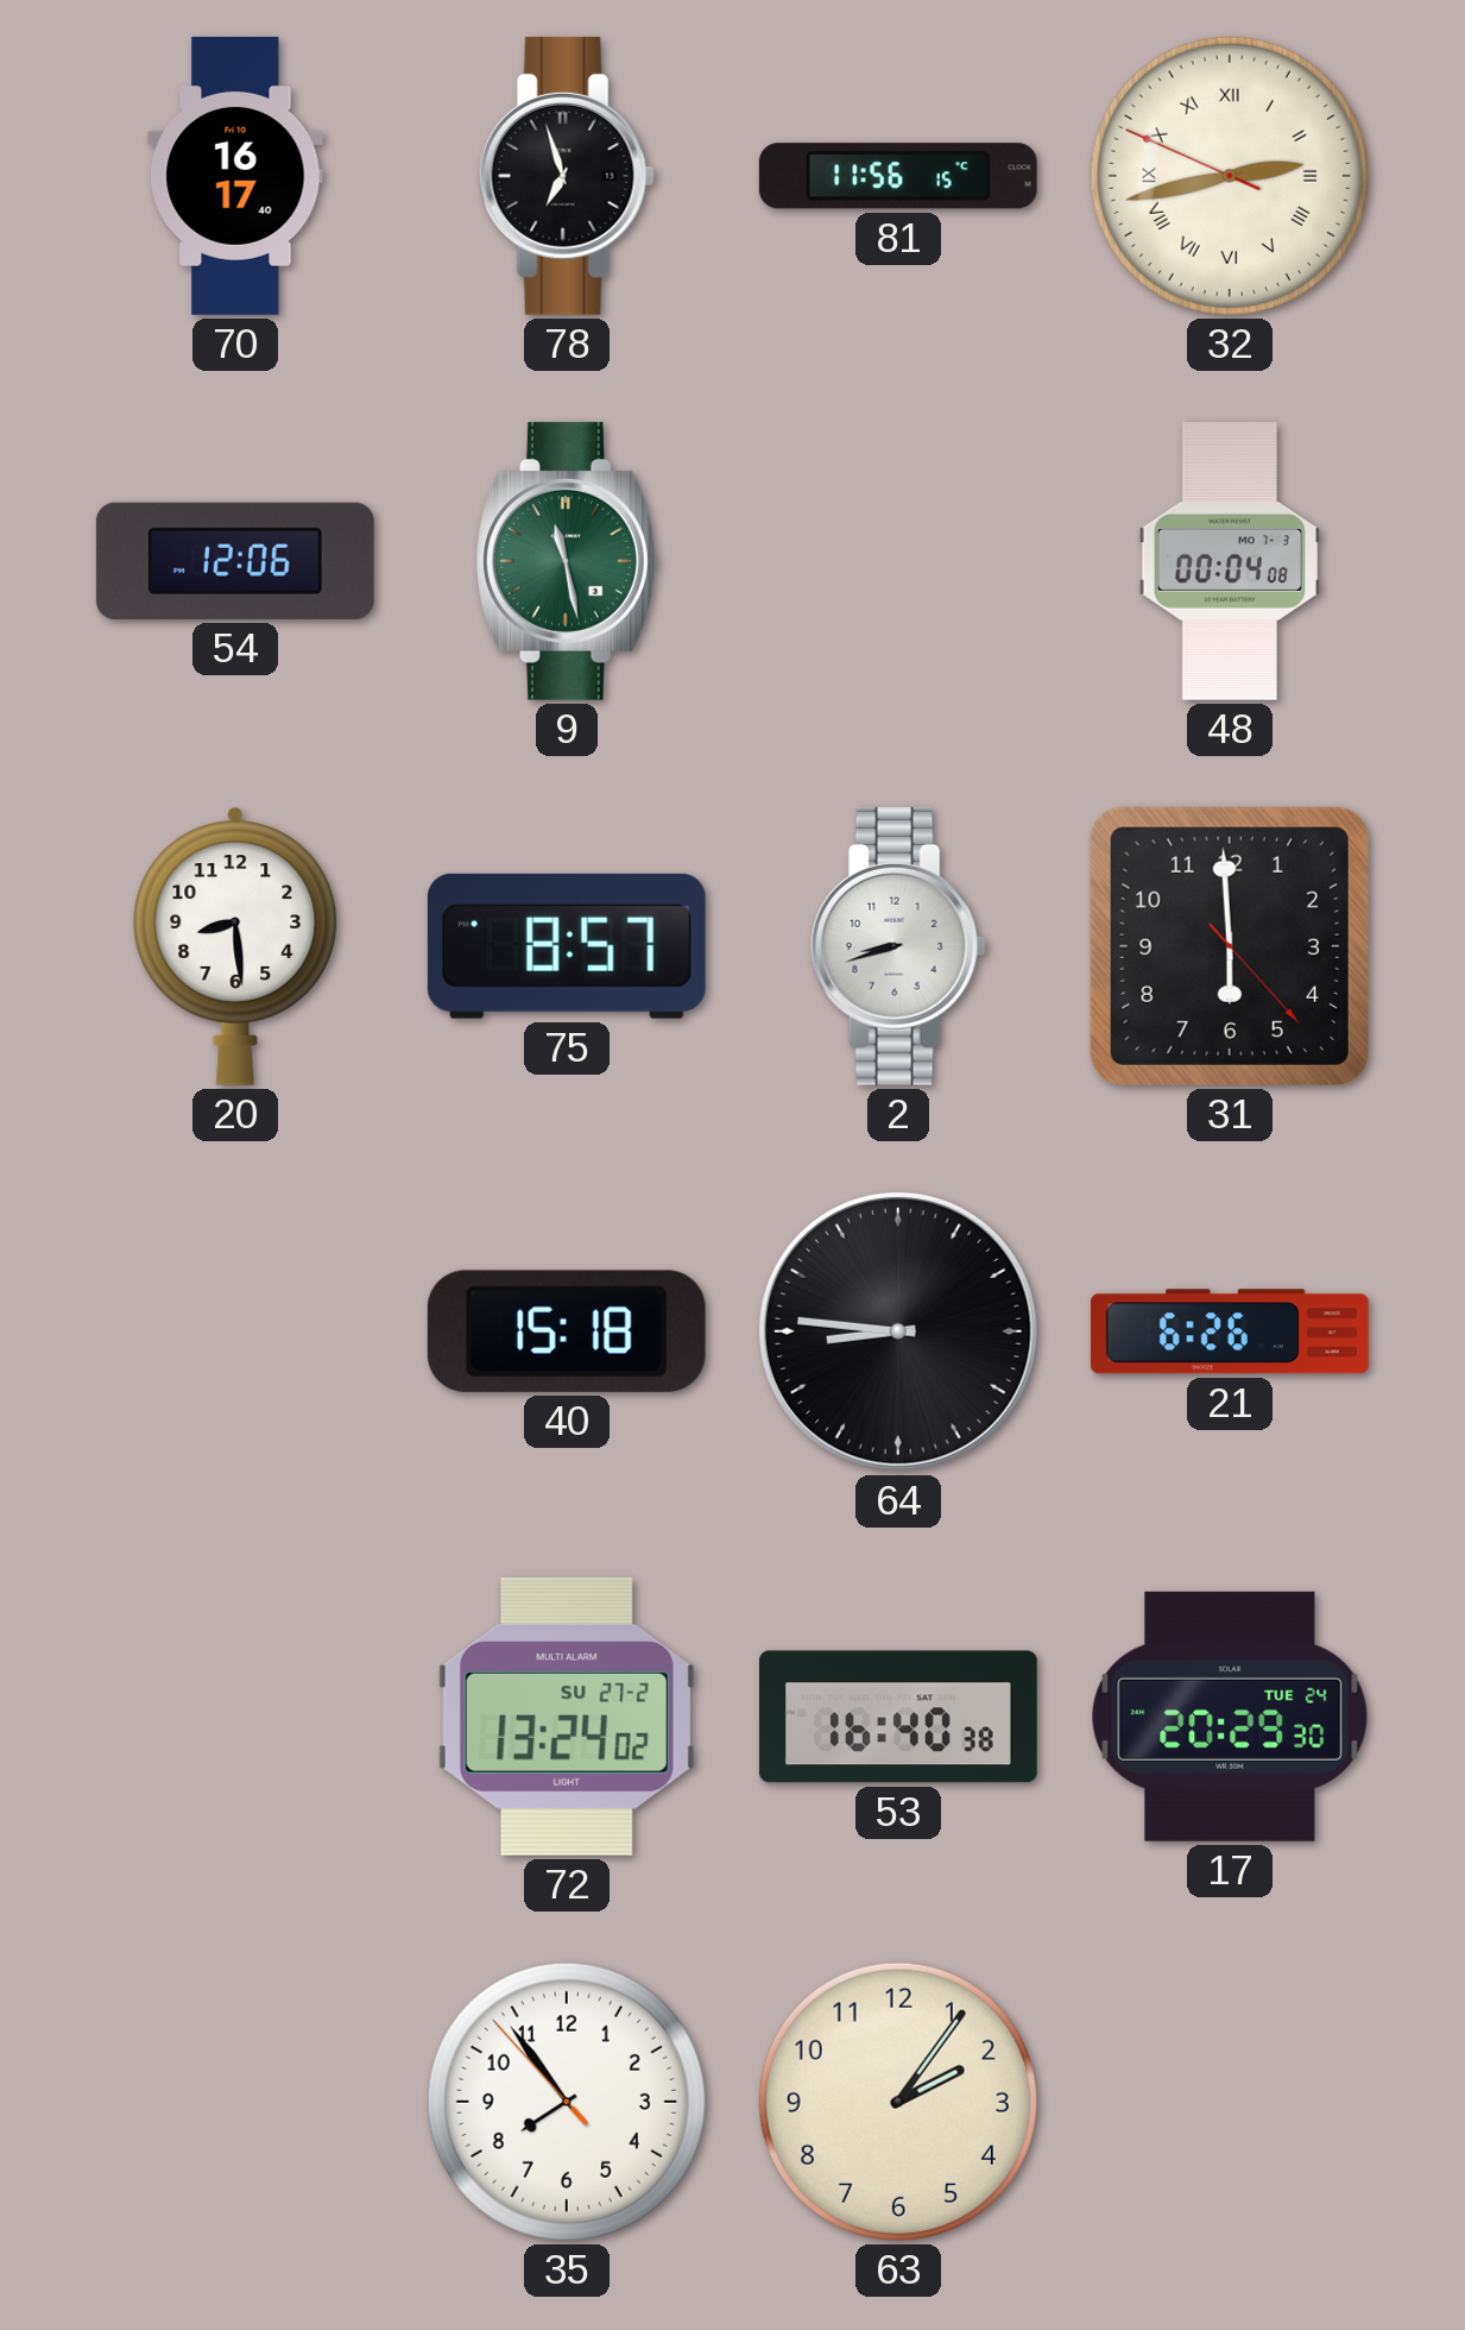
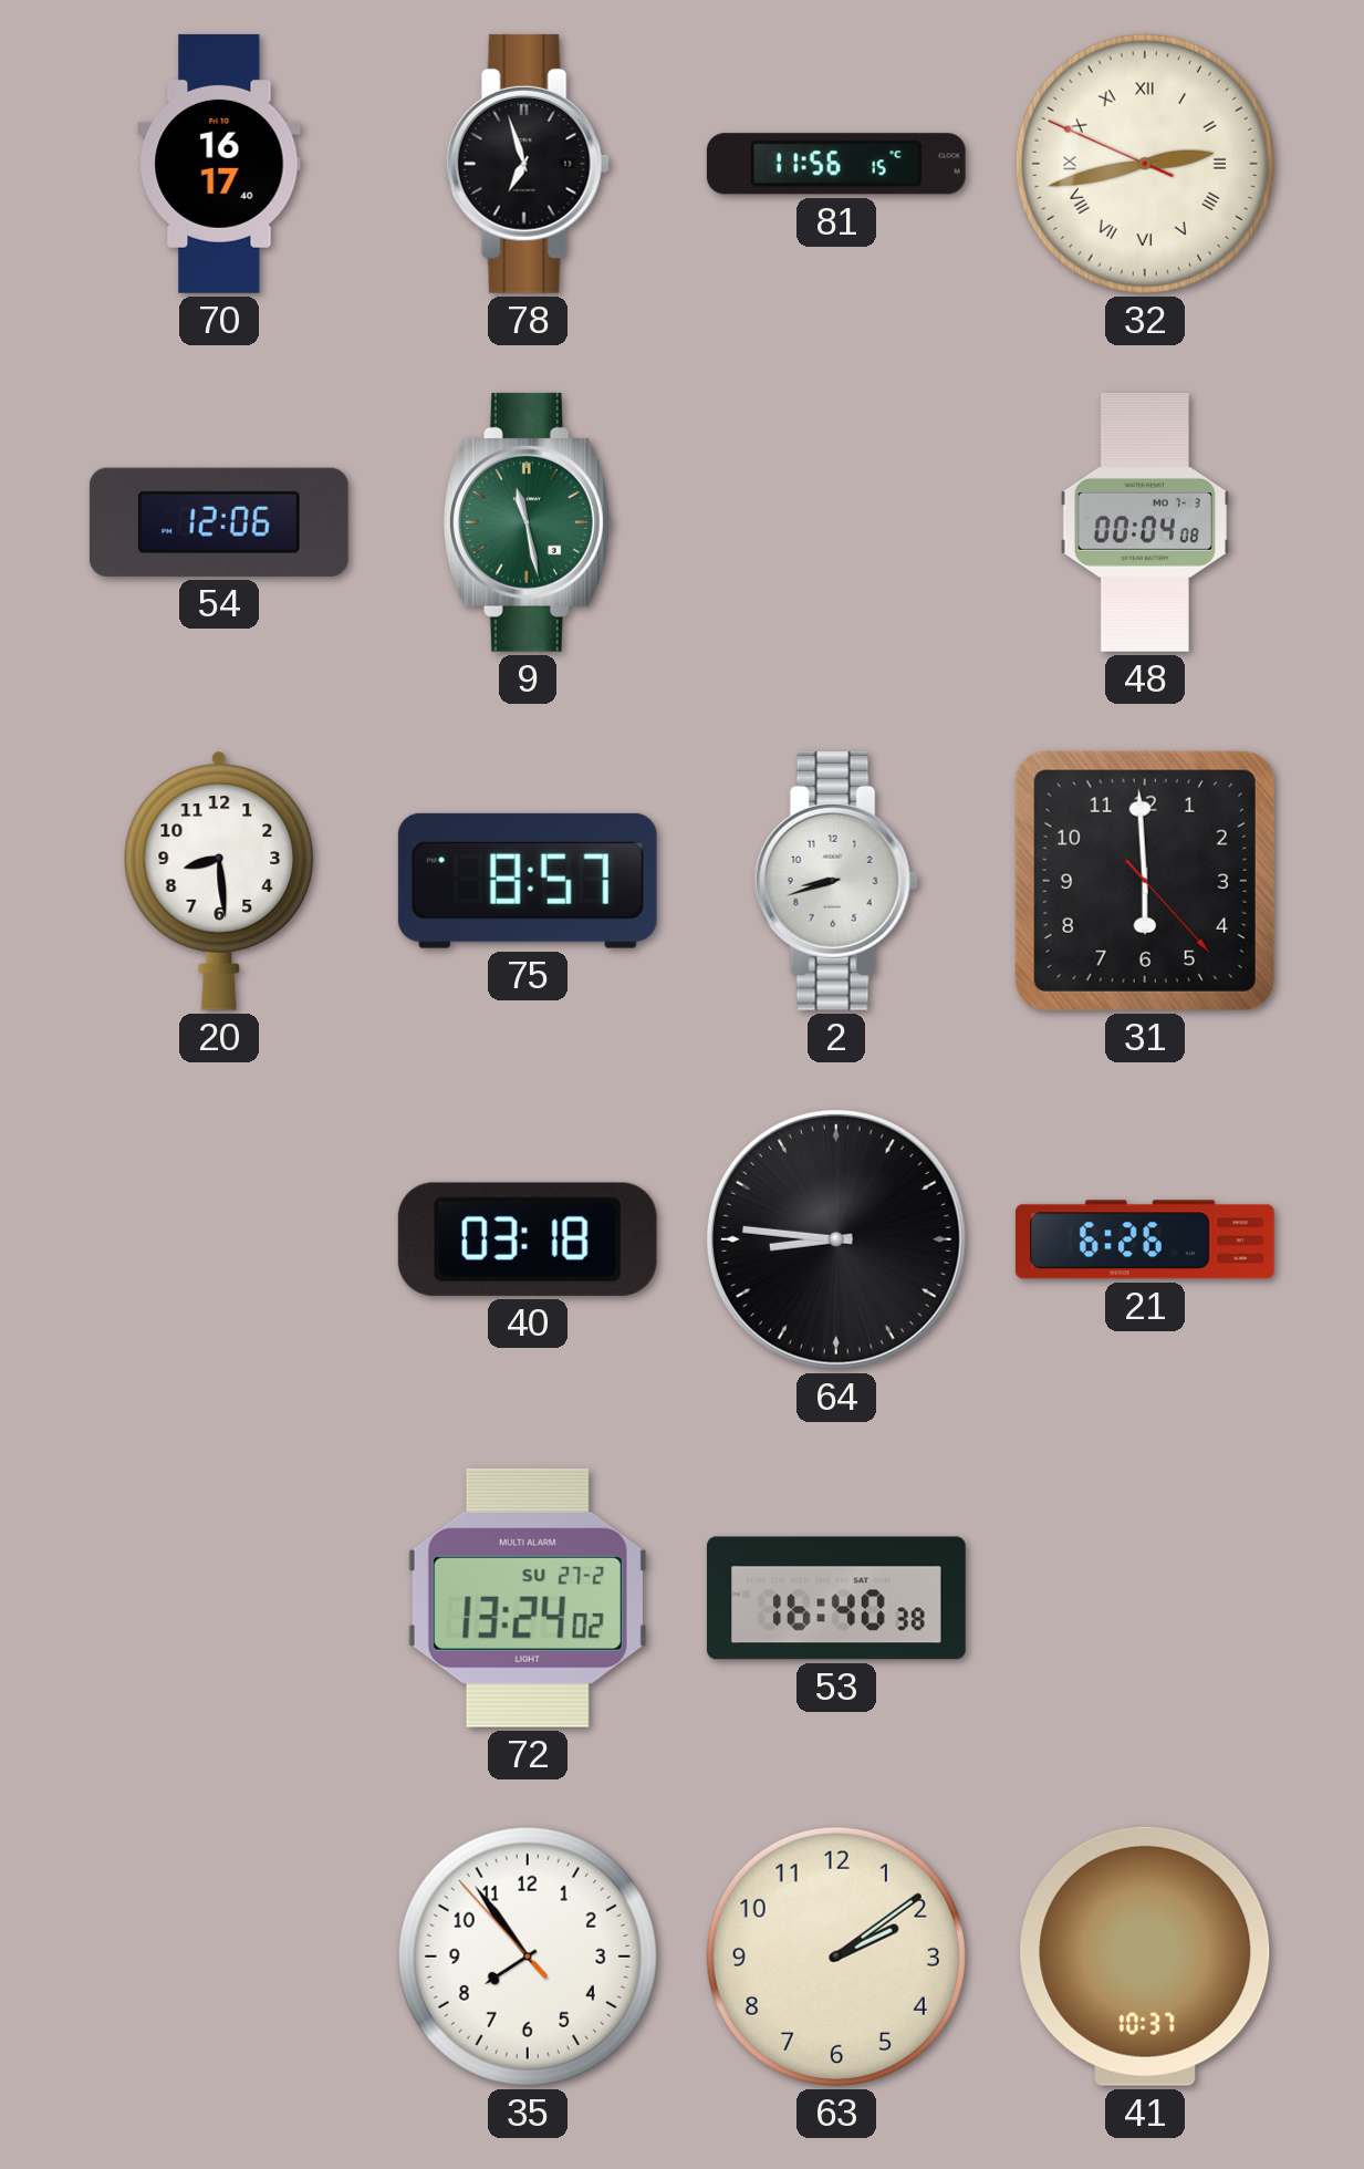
40: 15:18 -> 03:18 (528, 1239)
17: 20:29 -> none (1230, 1717)
63: 2:06 -> 2:09 (836, 1957)
41: none -> 10:37 (1145, 1957)
